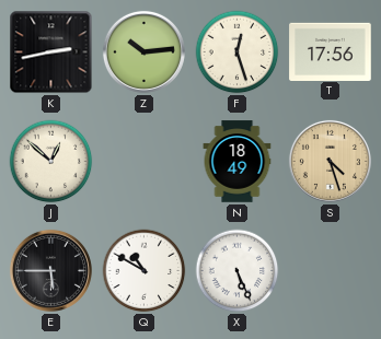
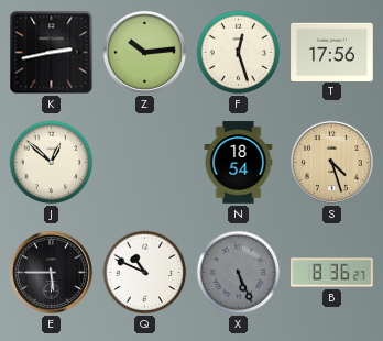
N: 18:49 -> 18:54 (239, 163)
Q: 10:50 -> 10:49 (145, 273)
X dial: white -> grey (239, 273)
B: none -> 8:36 (332, 273)
